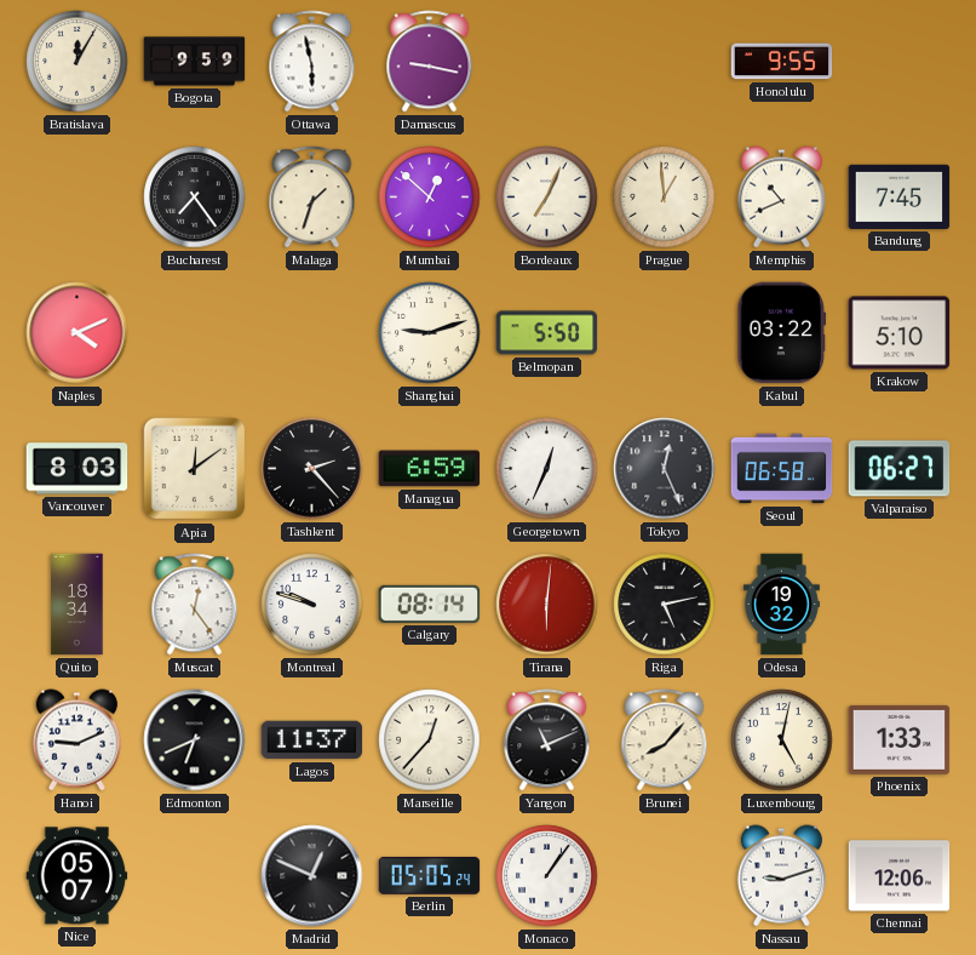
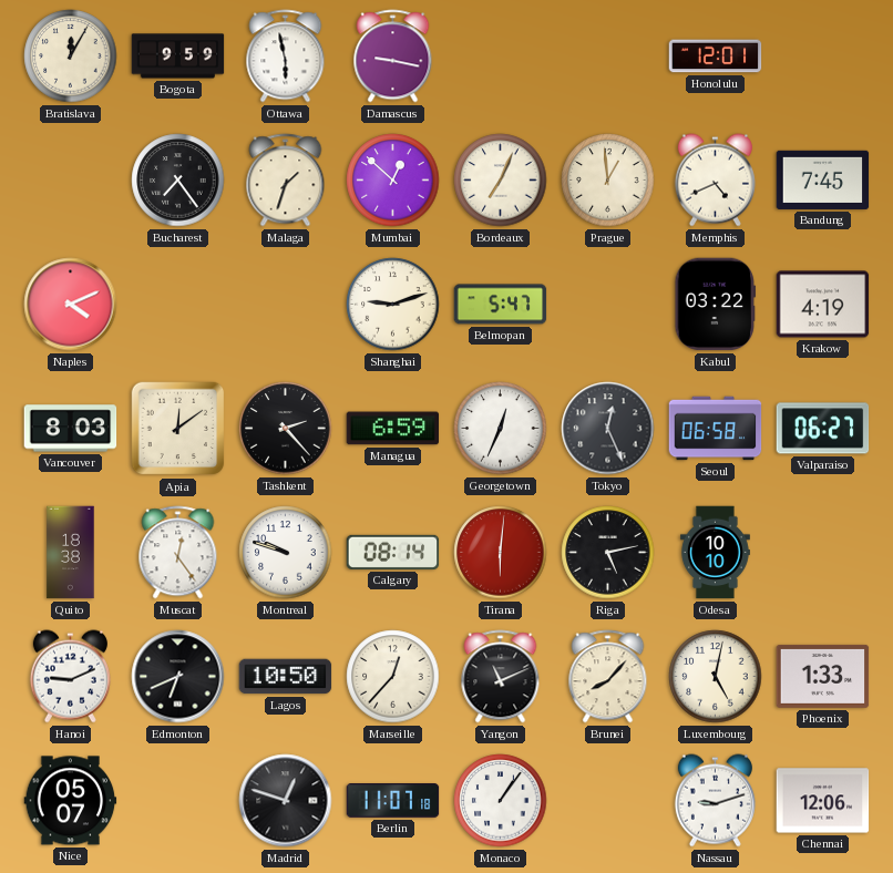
Honolulu: 9:55 -> 12:01 (716, 57)
Memphis: 10:41 -> 4:41 (715, 181)
Belmopan: 5:50 -> 5:47 (501, 305)
Krakow: 5:10 -> 4:19 (823, 305)
Quito: 18:34 -> 18:38 (71, 553)
Odesa: 19:32 -> 10:10 (715, 553)
Lagos: 11:37 -> 10:50 (286, 677)
Madrid: 12:49 -> 12:48 (286, 801)
Berlin: 05:05 -> 11:07 (393, 801)
